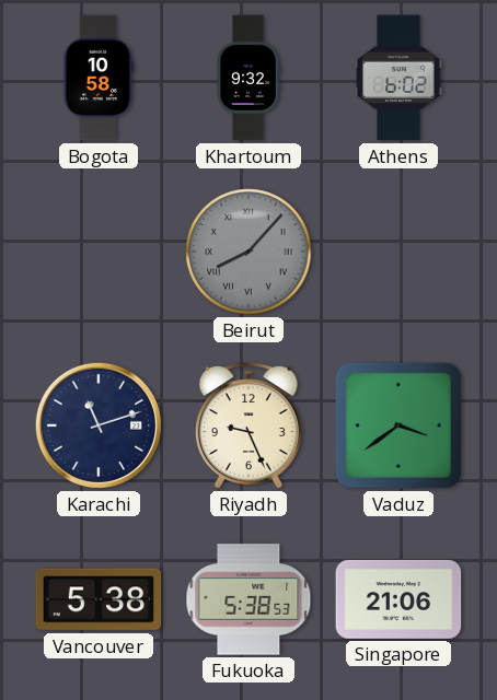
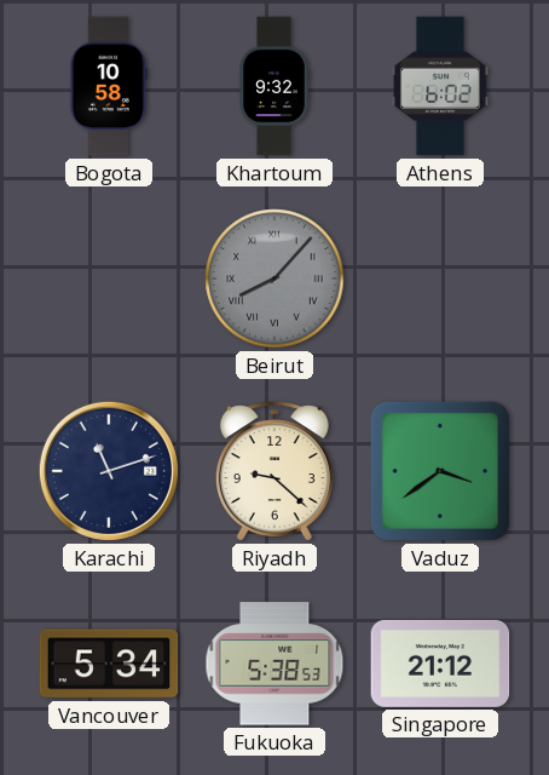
Riyadh: 9:26 -> 9:22 (274, 471)
Vancouver: 5:38 -> 5:34 (109, 664)
Singapore: 21:06 -> 21:12 (440, 664)
